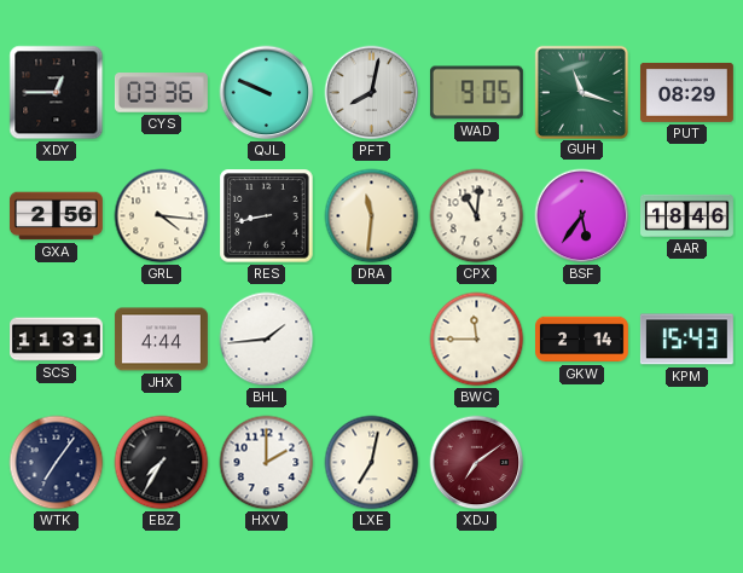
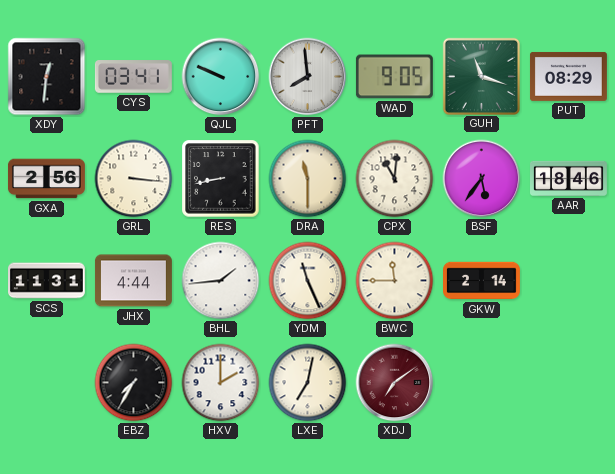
XDY: 12:45 -> 12:31 (47, 77)
CYS: 03:36 -> 03:41 (133, 77)
PFT: 8:02 -> 7:59 (308, 77)
GRL: 4:16 -> 3:16 (134, 179)
DRA: 11:31 -> 11:30 (308, 179)
YDM: none -> 11:26 (308, 281)
KPM: 15:43 -> none (686, 340)
WTK: 7:06 -> none (57, 463)
